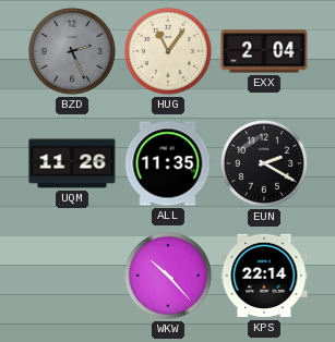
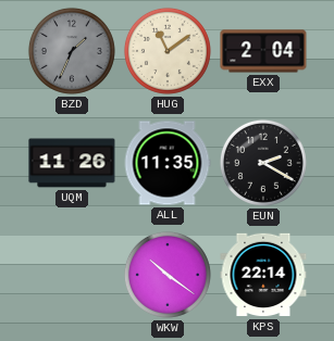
BZD: 2:26 -> 1:34 (72, 51)
HUG: 11:06 -> 11:09 (168, 51)
WKW: 10:23 -> 10:21 (168, 275)
